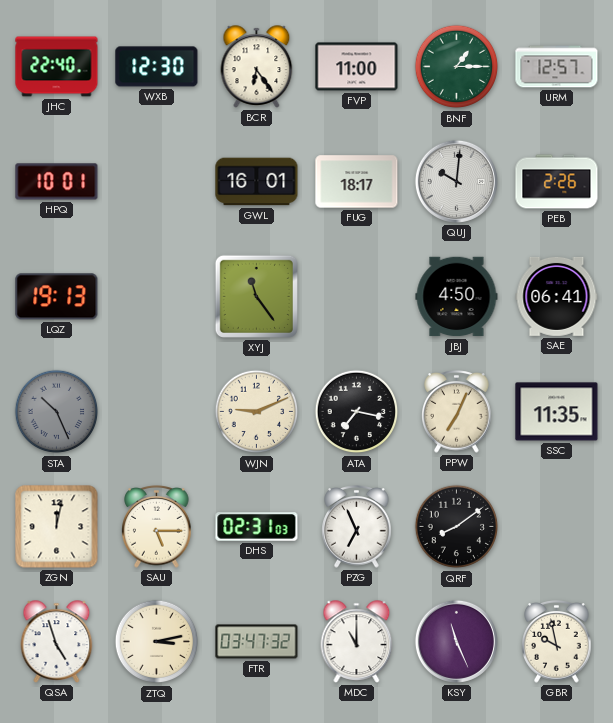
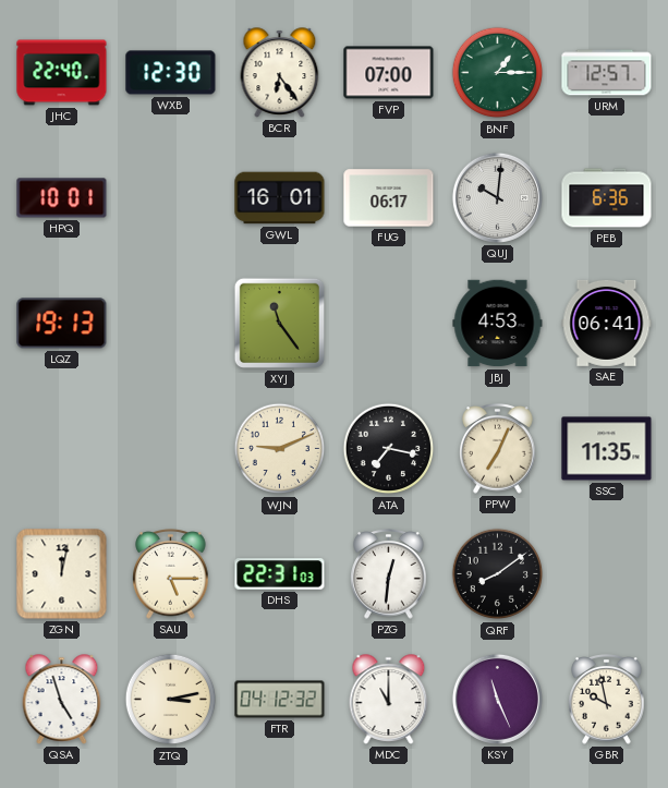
FVP: 11:00 -> 07:00 (389, 73)
FUG: 18:17 -> 06:17 (389, 198)
PEB: 2:26 -> 6:36 (607, 198)
JBJ: 4:50 -> 4:53 (498, 324)
STA: 10:26 -> none (57, 412)
DHS: 02:31 -> 22:31 (280, 574)
PZG: 6:56 -> 12:31 (389, 574)
FTR: 03:47 -> 04:12 (280, 700)
